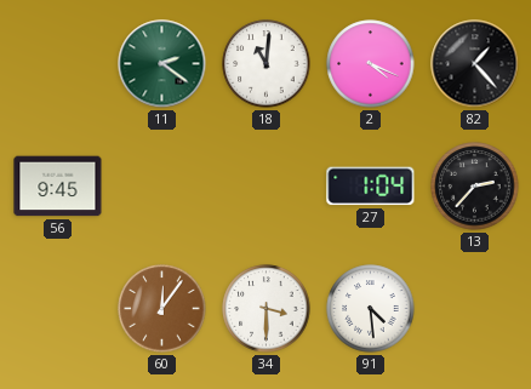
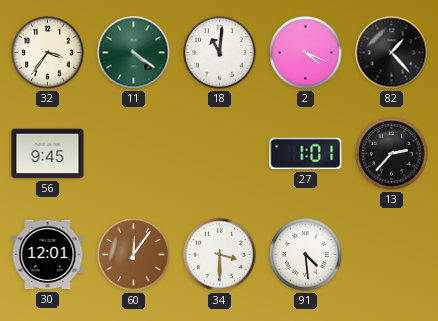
32: none -> 3:36 (48, 53)
11: 2:21 -> 4:21 (134, 53)
27: 1:04 -> 1:01 (306, 154)
30: none -> 12:01 (48, 255)
